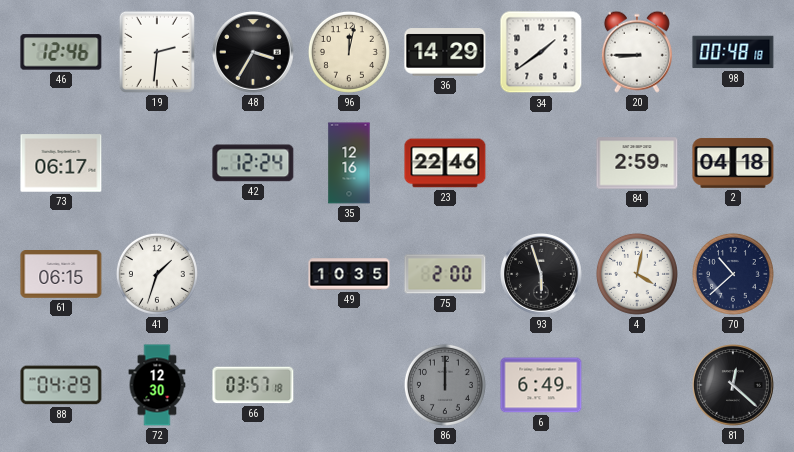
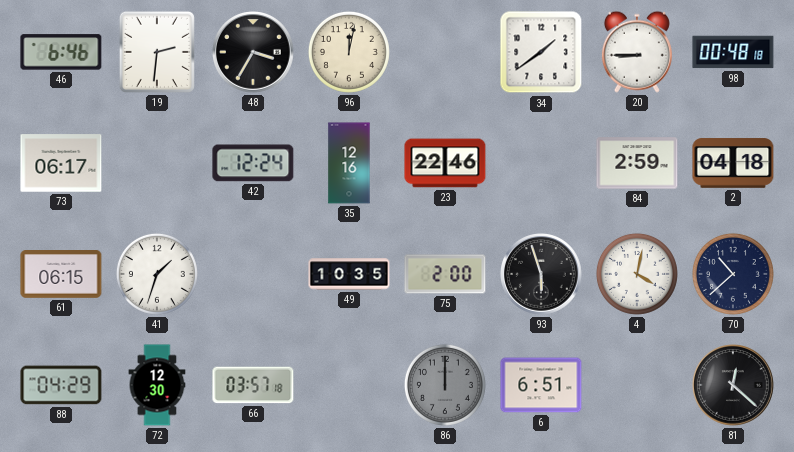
46: 12:46 -> 6:46 (61, 52)
36: 14:29 -> none (445, 52)
6: 6:49 -> 6:51 (541, 385)
